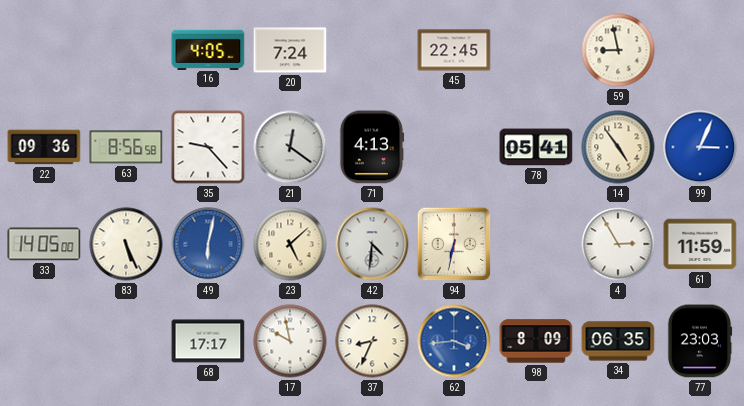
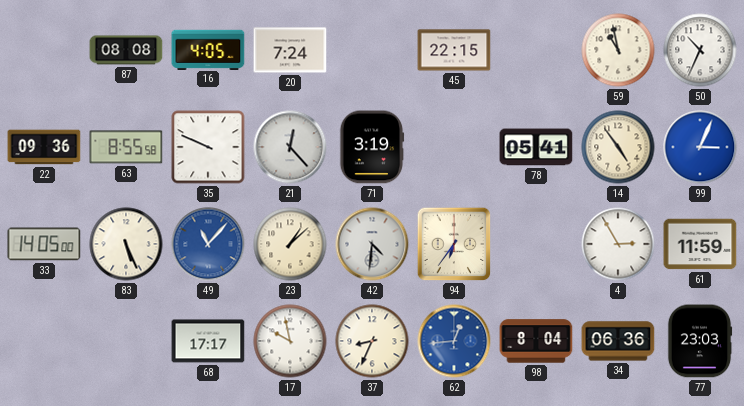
87: none -> 08:08 (126, 50)
45: 22:45 -> 22:15 (454, 50)
59: 8:58 -> 10:58 (618, 50)
50: none -> 10:34 (700, 50)
63: 8:56 -> 8:55 (126, 147)
35: 9:23 -> 9:49 (208, 147)
21: 12:21 -> 12:23 (290, 147)
71: 4:13 -> 3:19 (372, 147)
49: 6:02 -> 11:07 (208, 244)
23: 5:08 -> 1:08 (290, 244)
94: 6:32 -> 6:36 (454, 244)
62: 3:44 -> 12:44 (454, 341)
98: 8:09 -> 8:04 (536, 341)
34: 06:35 -> 06:36 (618, 341)
